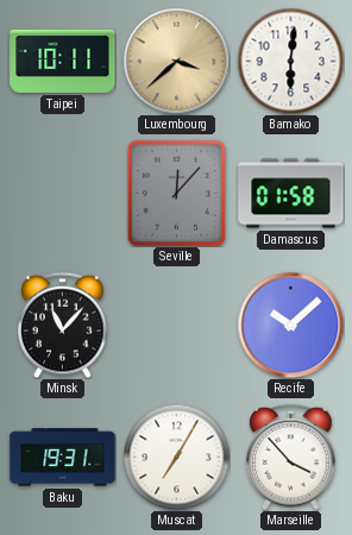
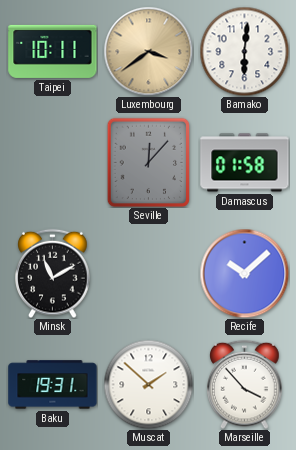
Luxembourg: 3:38 -> 3:39 (148, 51)
Minsk: 11:07 -> 11:10 (53, 273)
Muscat: 7:05 -> 1:52 (148, 384)
